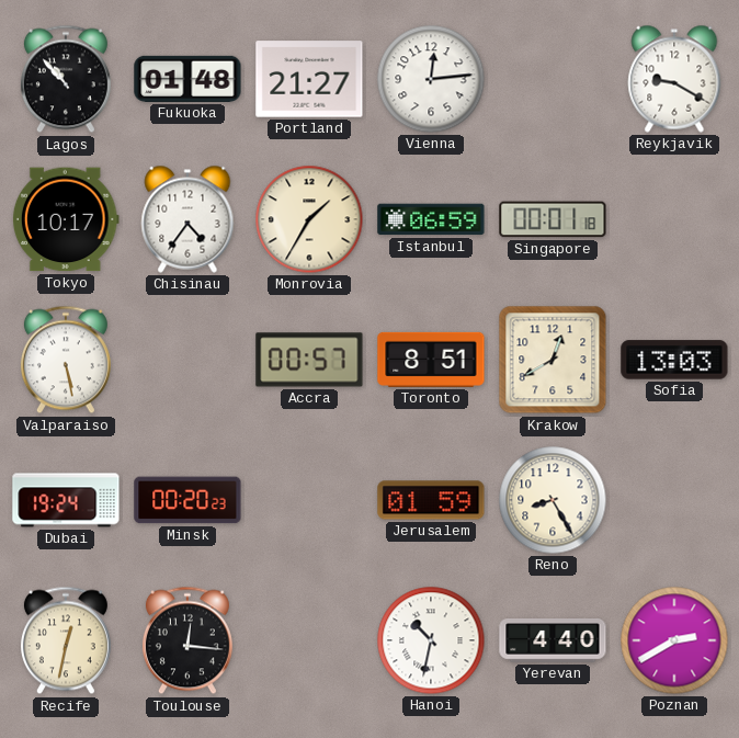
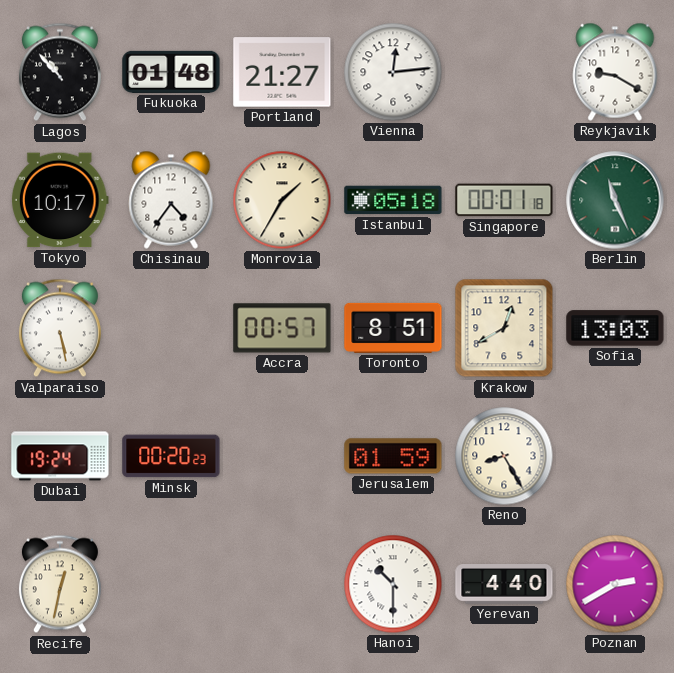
Istanbul: 06:59 -> 05:18 (393, 200)
Berlin: none -> 11:26 (615, 200)
Toulouse: 12:16 -> none (187, 640)
Hanoi: 10:32 -> 10:30 (393, 584)
